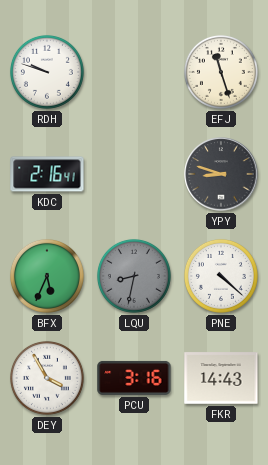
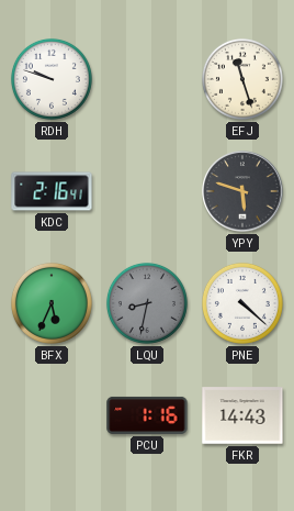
YPY: 8:48 -> 5:48 (242, 191)
DEY: 3:55 -> none (47, 378)
PCU: 3:16 -> 1:16 (147, 415)
